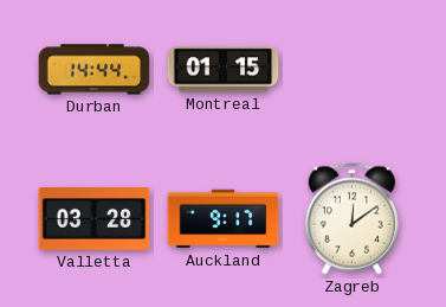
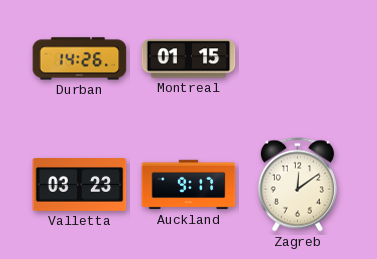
Durban: 14:44 -> 14:26 (80, 59)
Valletta: 03:28 -> 03:23 (80, 185)
